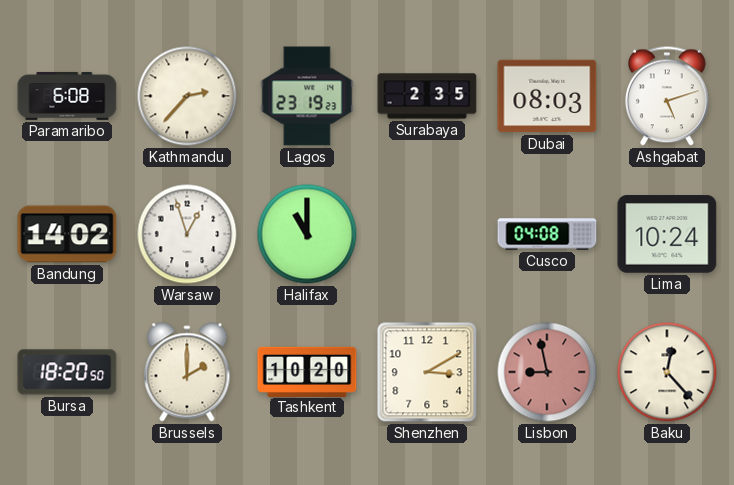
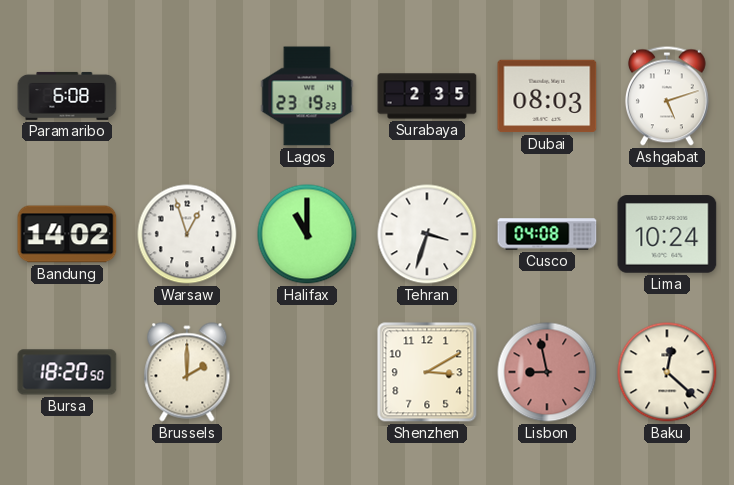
Kathmandu: 2:37 -> none (187, 96)
Tehran: none -> 3:33 (427, 234)
Tashkent: 10:20 -> none (307, 371)
Baku: 12:23 -> 12:22 (667, 372)
